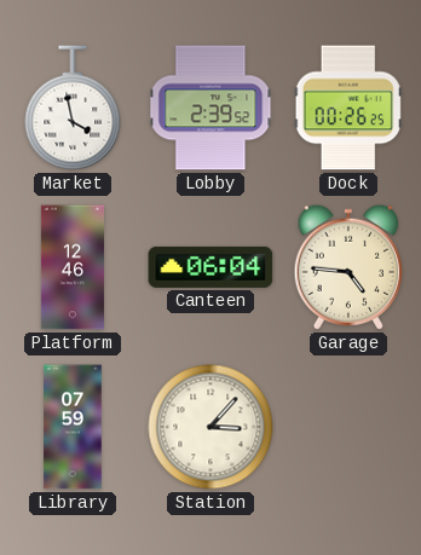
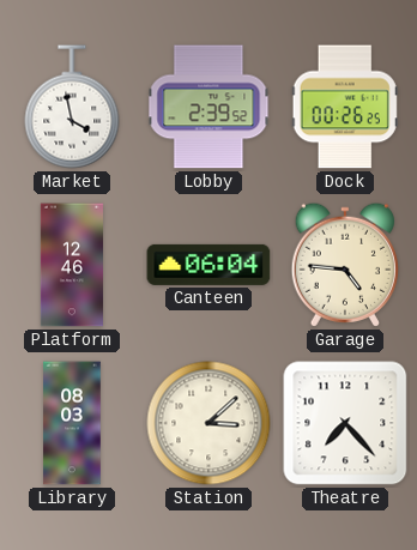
Library: 07:59 -> 08:03 (72, 423)
Station: 3:07 -> 3:08 (208, 423)
Theatre: none -> 7:23 (345, 423)
